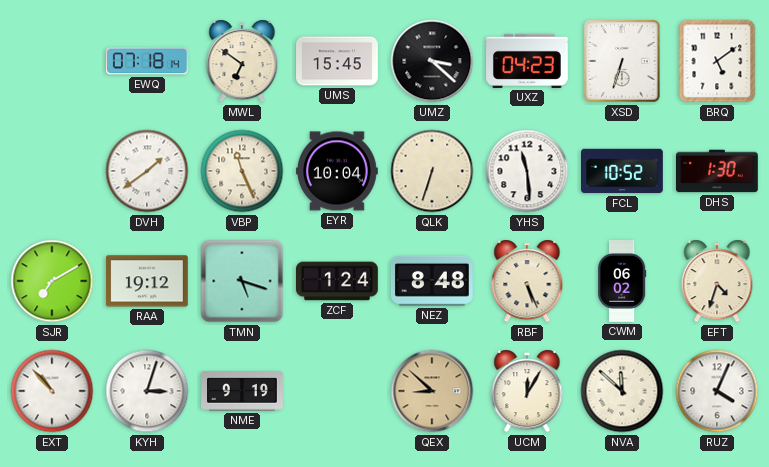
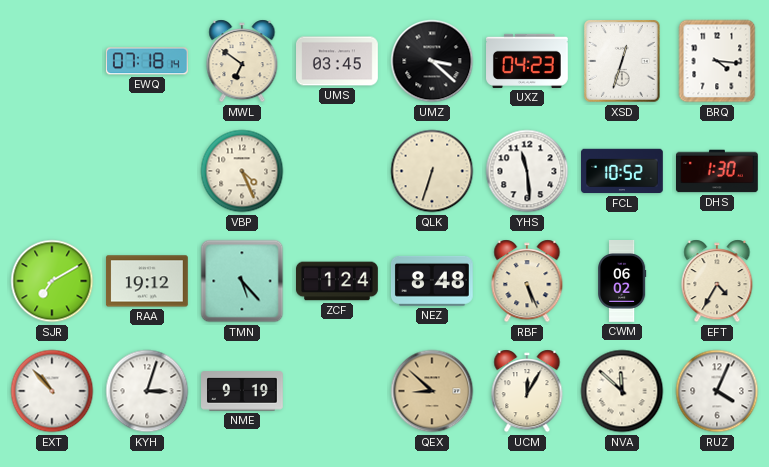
UMS: 15:45 -> 03:45 (338, 61)
XSD: 6:33 -> 12:33 (623, 61)
BRQ: 5:09 -> 4:16 (717, 61)
DVH: 1:39 -> none (147, 171)
VBP: 11:26 -> 4:26 (242, 171)
EYR: 10:04 -> none (338, 171)
TMN: 5:18 -> 5:23 (242, 281)
EFT: 4:33 -> 4:35 (717, 281)
